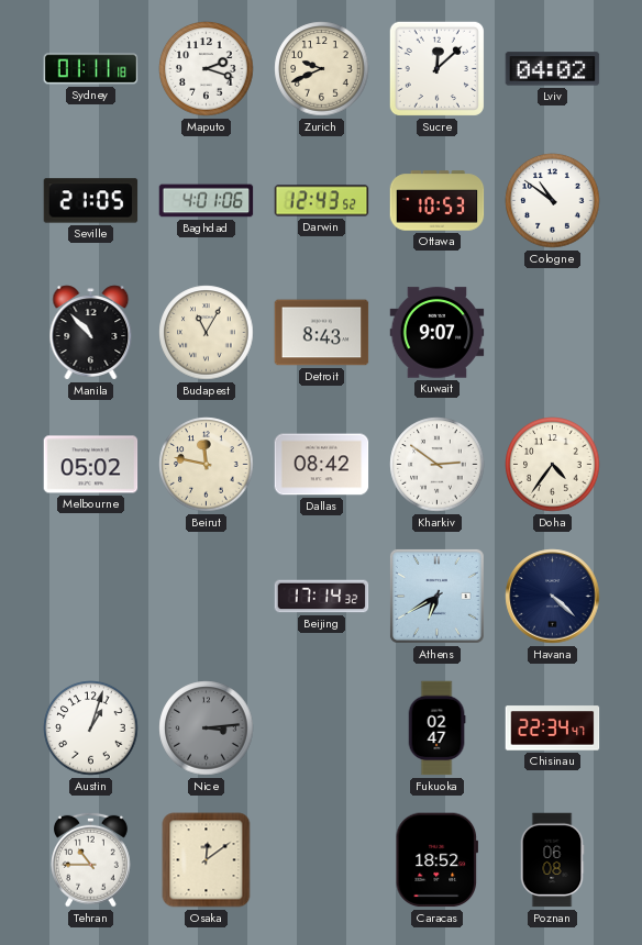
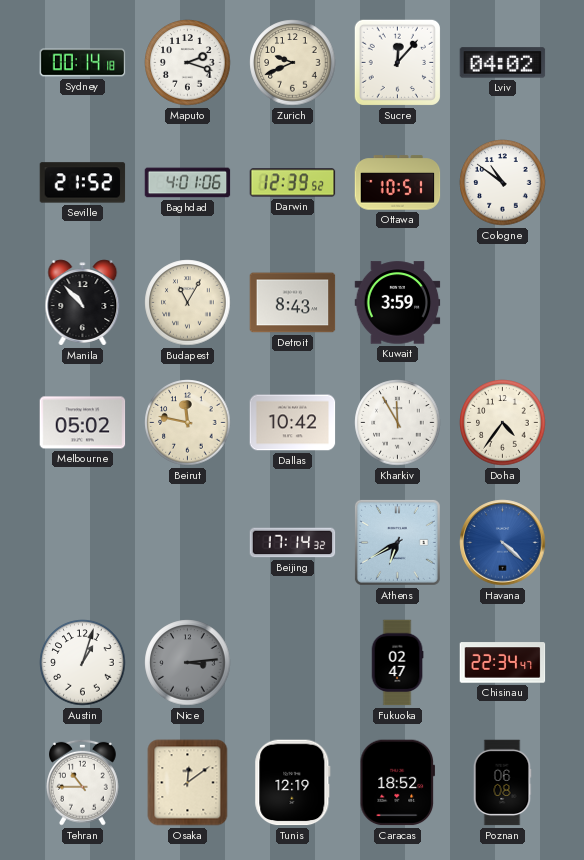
Sydney: 01:11 -> 00:14 (83, 63)
Sucre: 12:08 -> 12:07 (397, 62)
Seville: 21:05 -> 21:52 (83, 183)
Darwin: 12:43 -> 12:39 (293, 183)
Ottawa: 10:53 -> 10:51 (398, 183)
Kuwait: 9:07 -> 3:59 (398, 303)
Dallas: 08:42 -> 10:42 (293, 423)
Kharkiv: 2:51 -> 11:55 (398, 423)
Havana dial: navy -> blue (503, 543)
Tunis: none -> 12:19 (293, 783)
